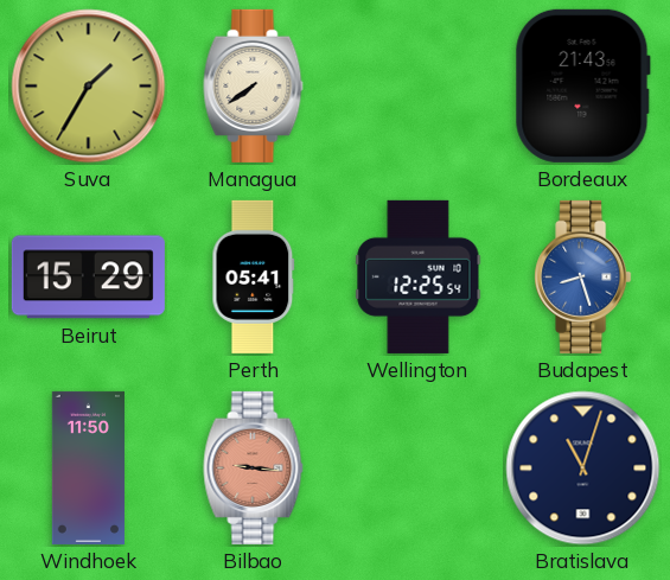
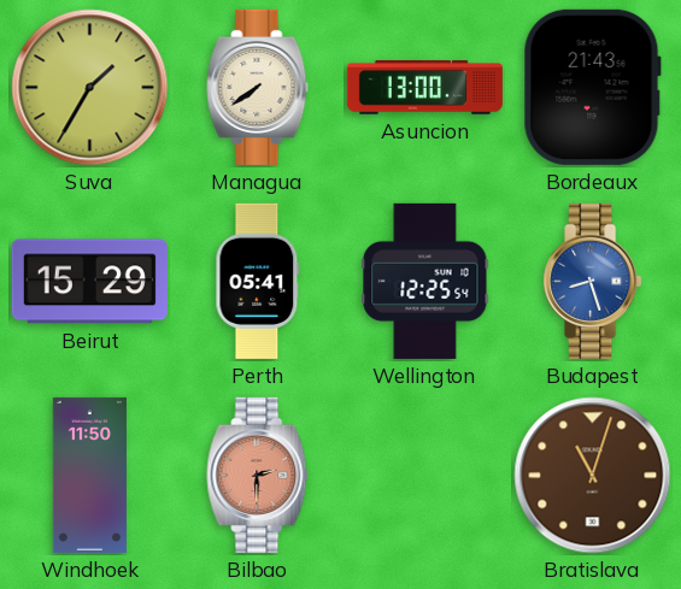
Asuncion: none -> 13:00 (424, 88)
Bilbao: 9:16 -> 2:30 (258, 475)
Bratislava dial: navy -> brown (593, 476)
